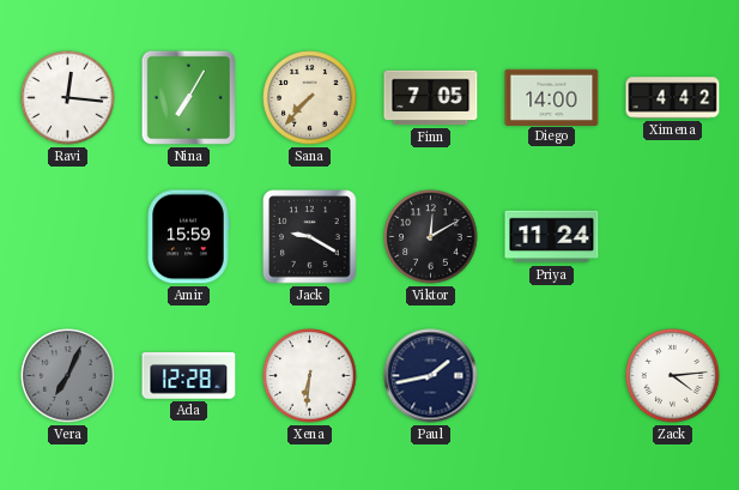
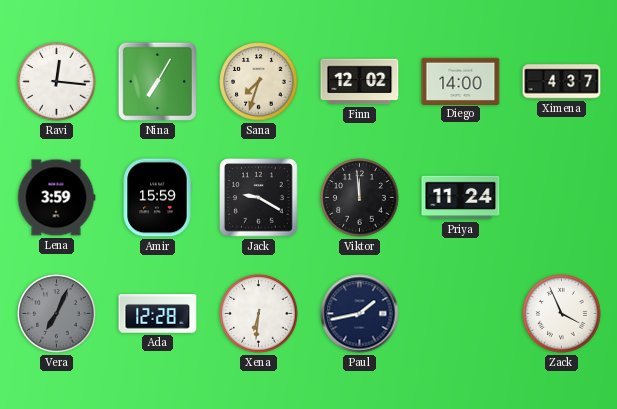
Sana: 7:37 -> 7:33 (259, 82)
Finn: 7:05 -> 12:02 (360, 82)
Ximena: 4:42 -> 4:37 (562, 82)
Lena: none -> 3:59 (56, 198)
Viktor: 12:10 -> 11:59 (360, 198)
Zack: 4:14 -> 3:56 (562, 314)
